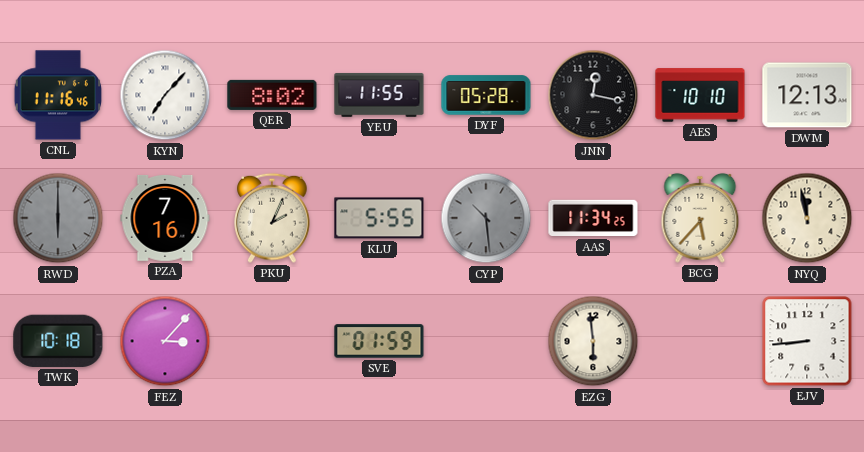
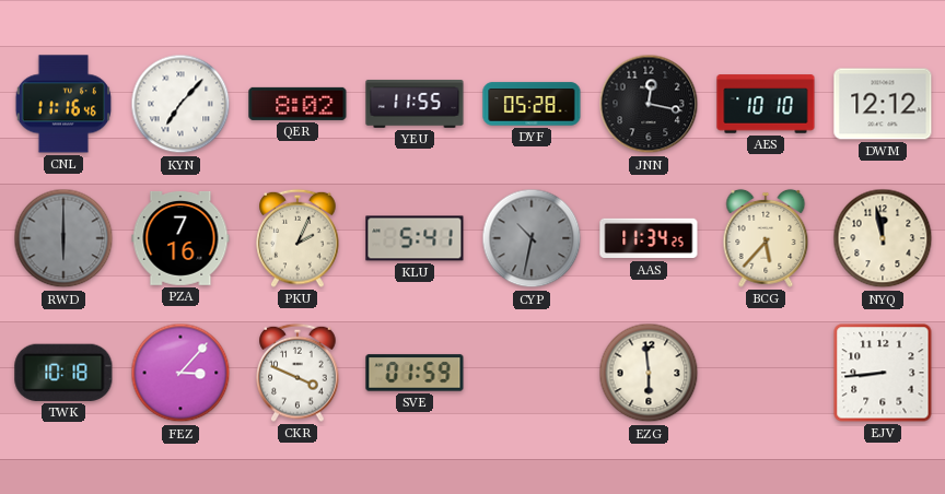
DWM: 12:13 -> 12:12 (883, 104)
KLU: 5:55 -> 5:41 (415, 238)
CYP: 10:29 -> 10:32 (532, 238)
CKR: none -> 3:49 (297, 373)
